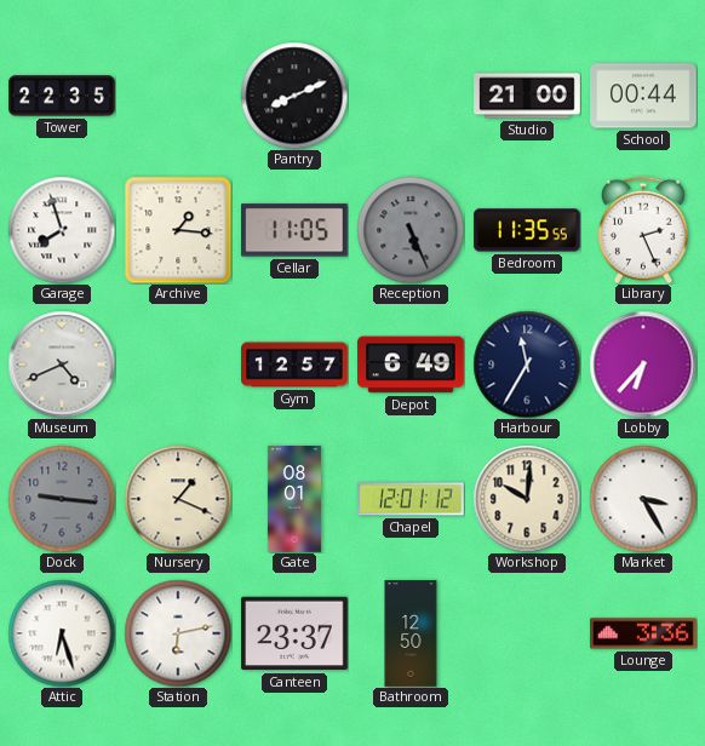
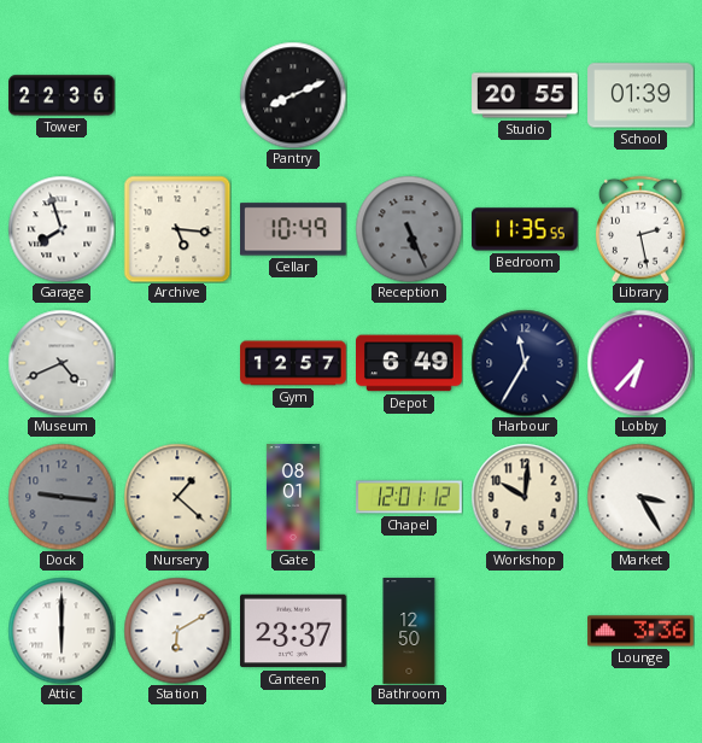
Tower: 22:35 -> 22:36 (62, 95)
Studio: 21:00 -> 20:55 (525, 95)
School: 00:44 -> 01:39 (640, 95)
Archive: 1:16 -> 5:16 (177, 229)
Cellar: 11:05 -> 10:49 (294, 229)
Library: 2:26 -> 2:28 (640, 229)
Nursery: 1:19 -> 1:22 (177, 497)
Attic: 6:27 -> 6:00 (62, 631)
Station: 6:13 -> 6:10 (177, 631)
